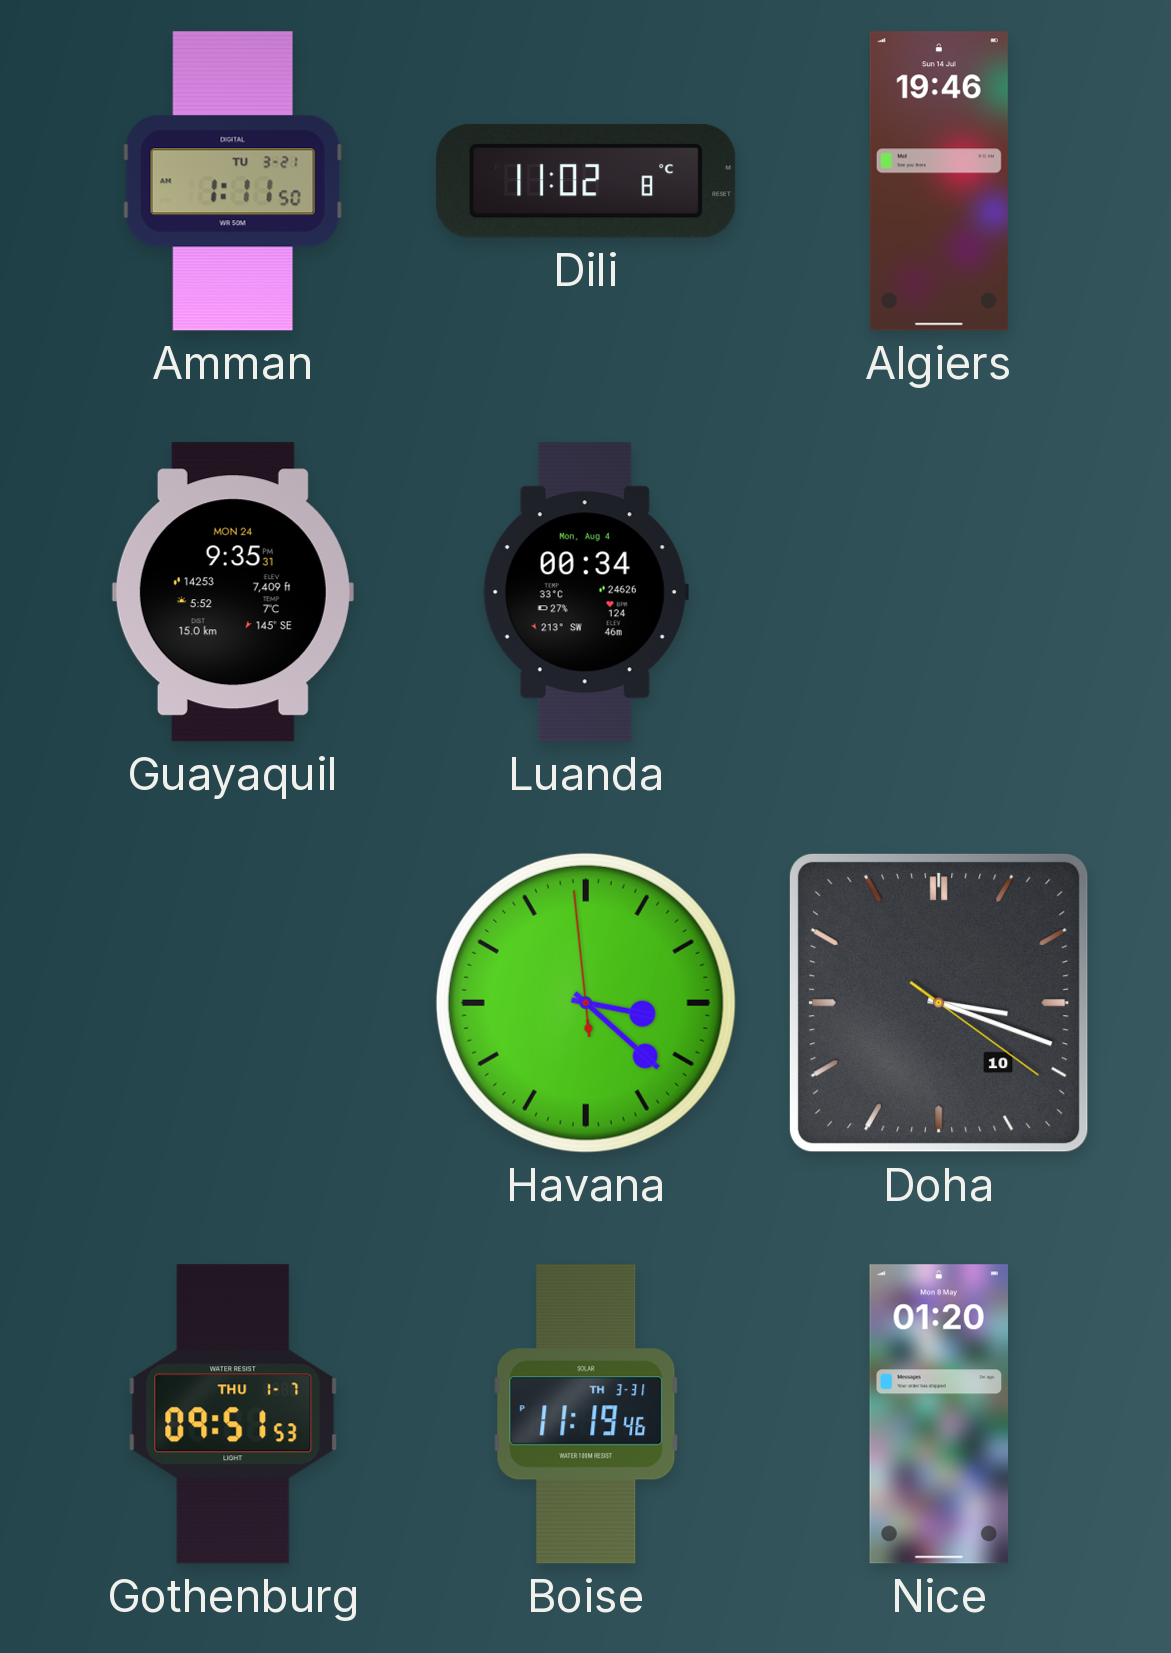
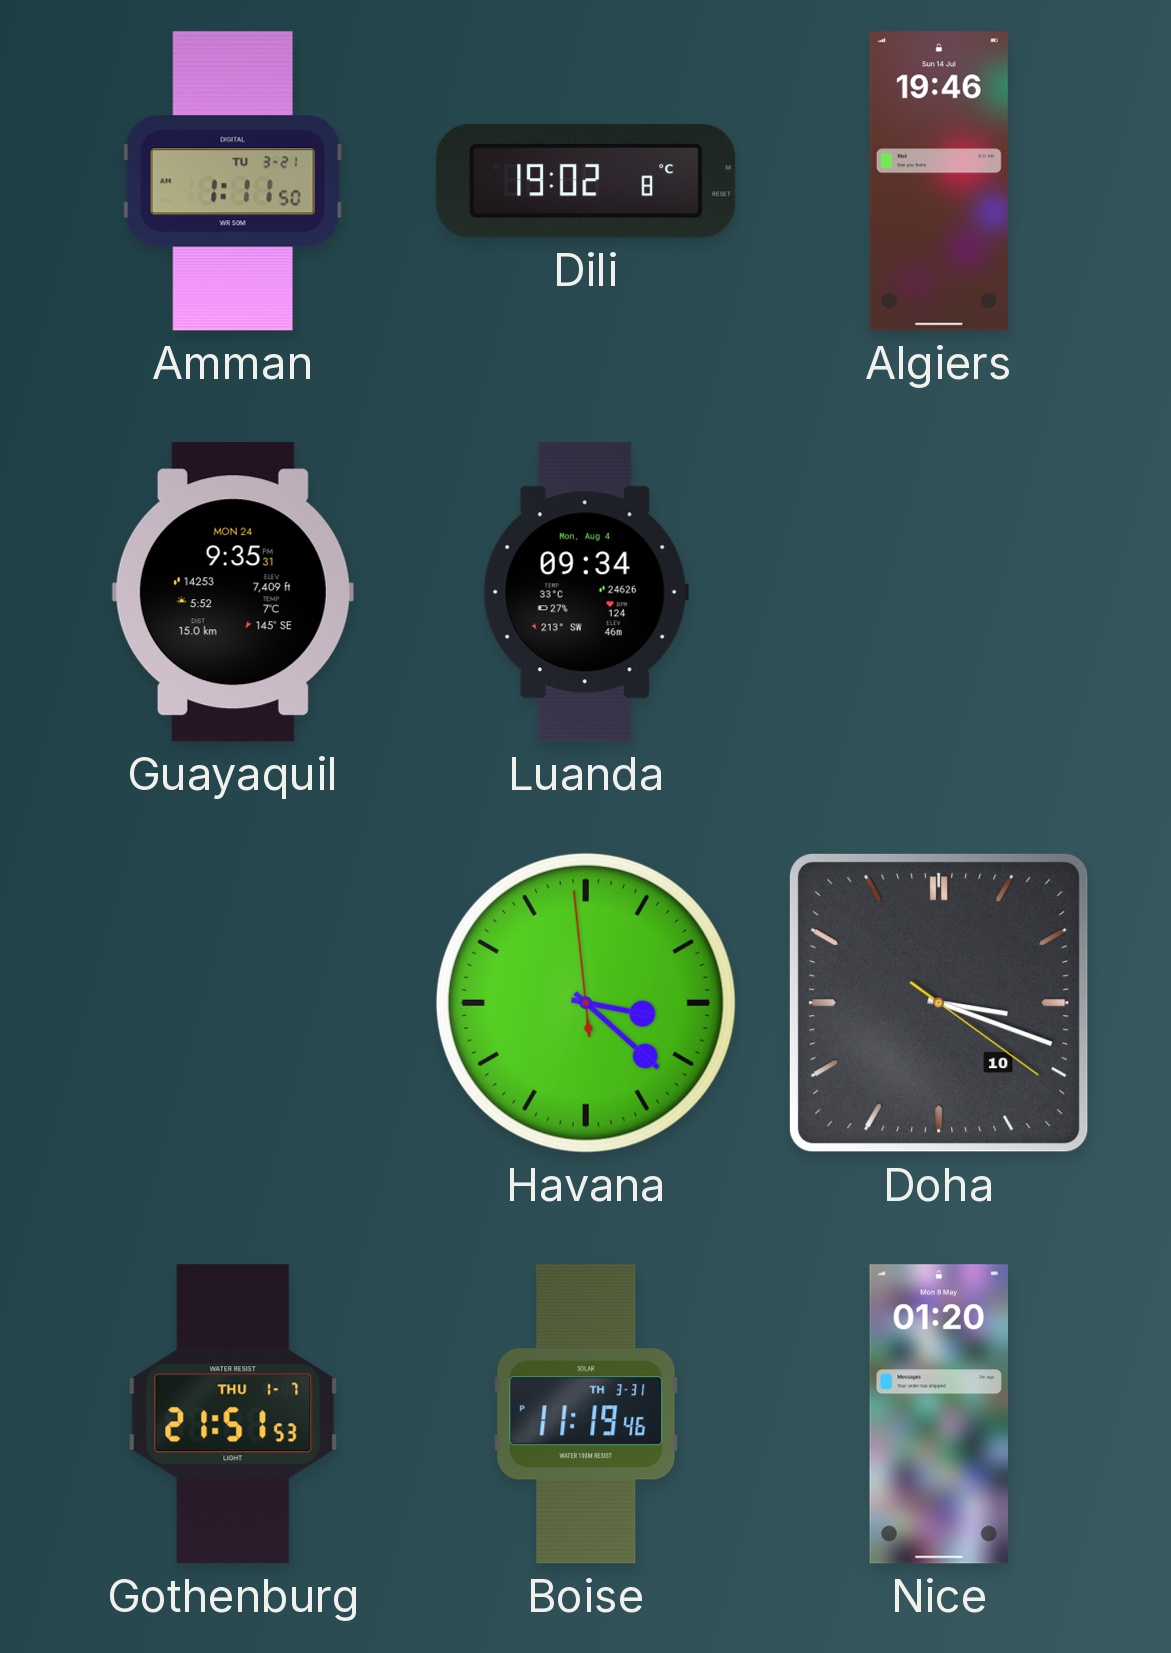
Dili: 11:02 -> 19:02 (586, 181)
Luanda: 00:34 -> 09:34 (586, 592)
Gothenburg: 09:51 -> 21:51 (233, 1414)
